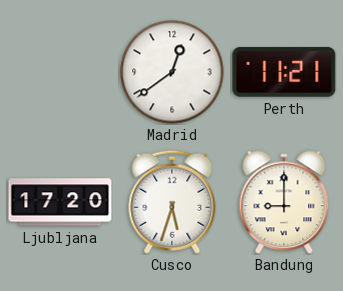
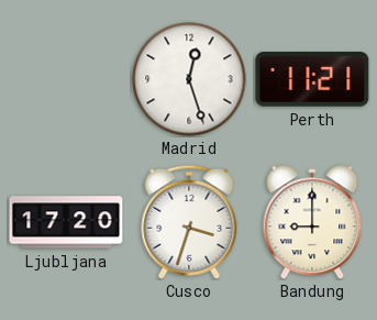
Madrid: 12:39 -> 12:27 (189, 79)
Cusco: 5:33 -> 3:33 (189, 222)
